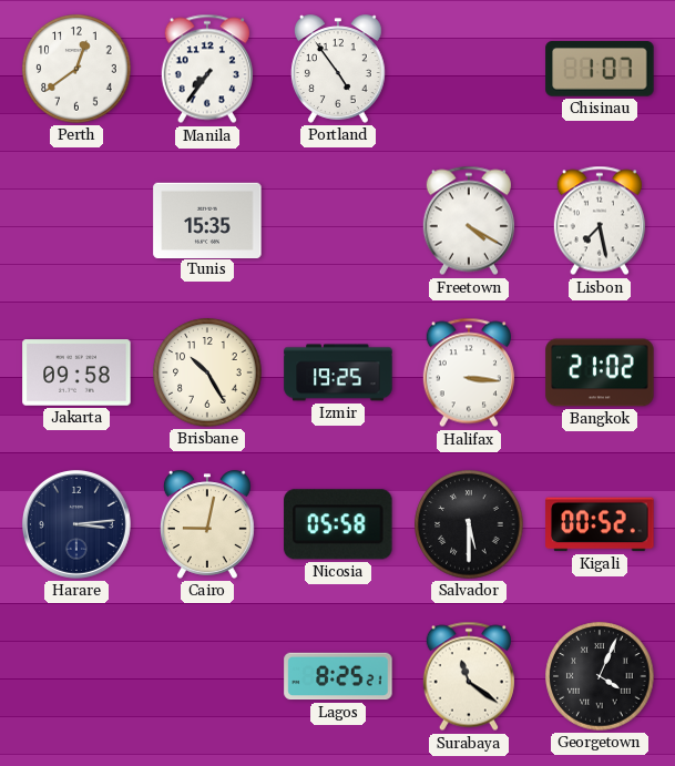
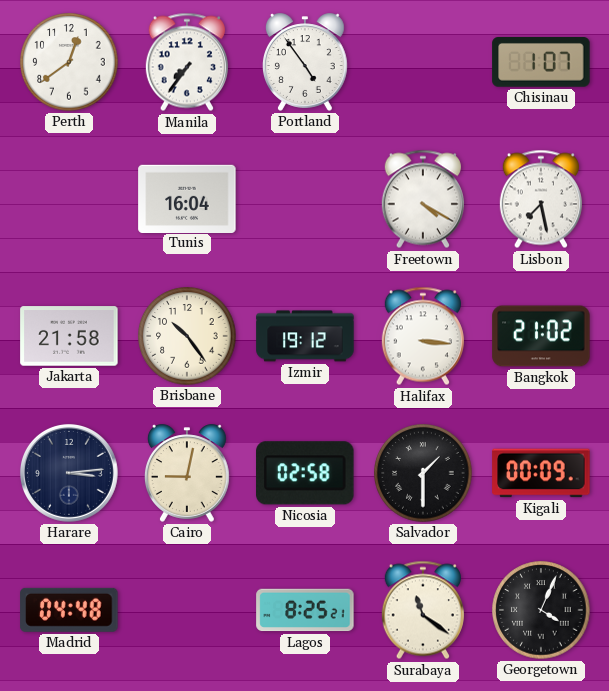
Tunis: 15:35 -> 16:04 (187, 198)
Jakarta: 09:58 -> 21:58 (69, 336)
Brisbane: 10:25 -> 10:24 (187, 336)
Izmir: 19:25 -> 19:12 (305, 336)
Nicosia: 05:58 -> 02:58 (305, 473)
Salvador: 5:30 -> 1:30 (423, 473)
Kigali: 00:52 -> 00:09 (541, 473)
Madrid: none -> 04:48 (69, 610)
